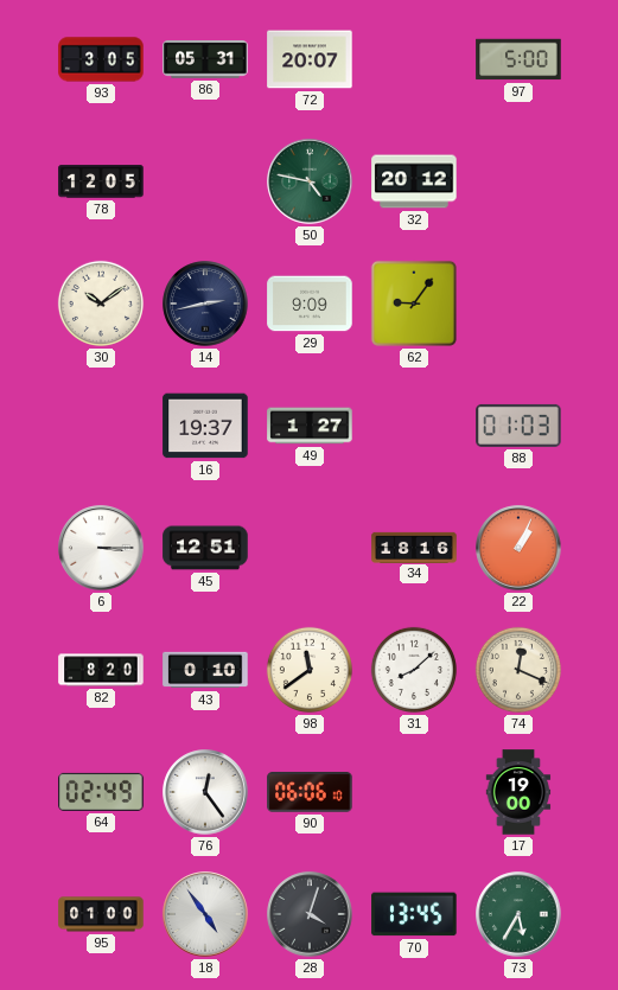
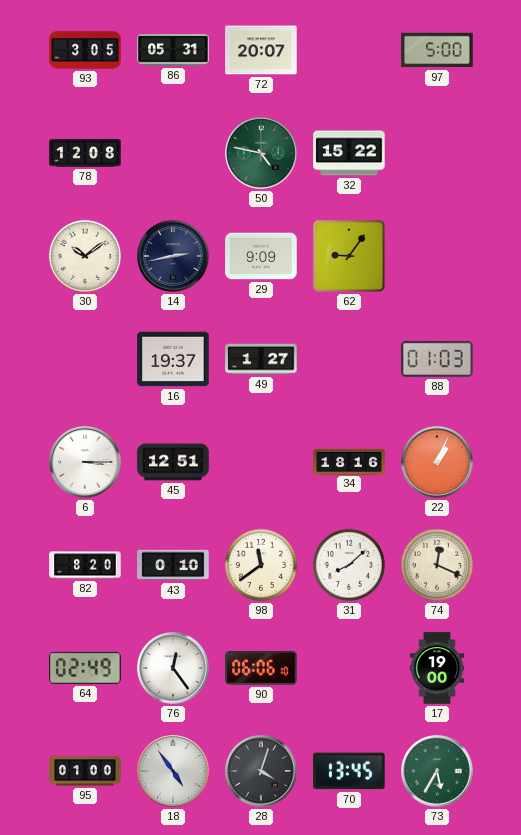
78: 12:05 -> 12:08 (85, 153)
32: 20:12 -> 15:22 (349, 153)
